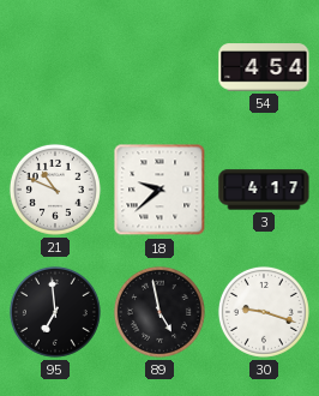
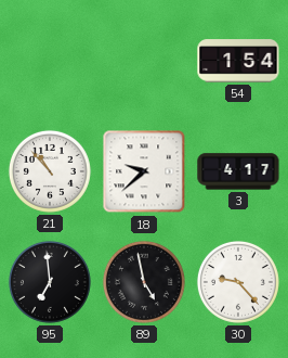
54: 4:54 -> 1:54 (238, 61)
21: 10:49 -> 10:53 (50, 171)
30: 9:18 -> 9:23 (238, 282)
